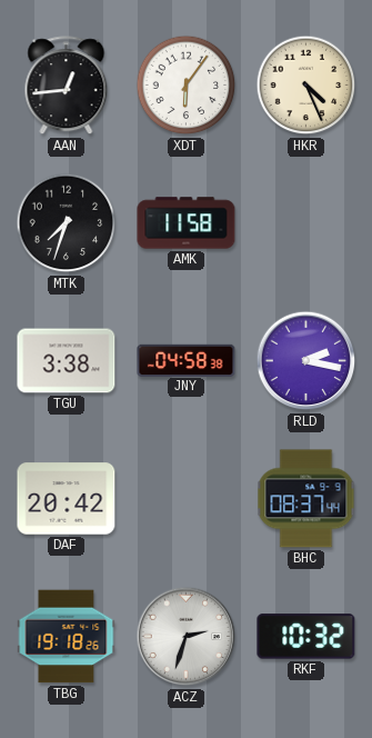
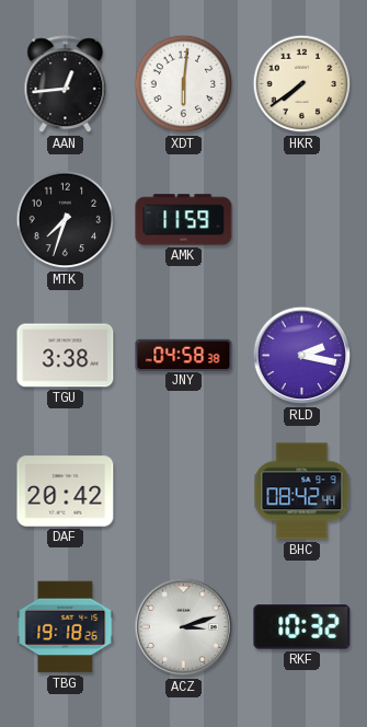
XDT: 6:06 -> 6:01 (184, 84)
HKR: 4:26 -> 7:39 (302, 84)
AMK: 11:58 -> 11:59 (184, 220)
BHC: 08:37 -> 08:42 (302, 492)
ACZ: 2:33 -> 3:12 (184, 627)
